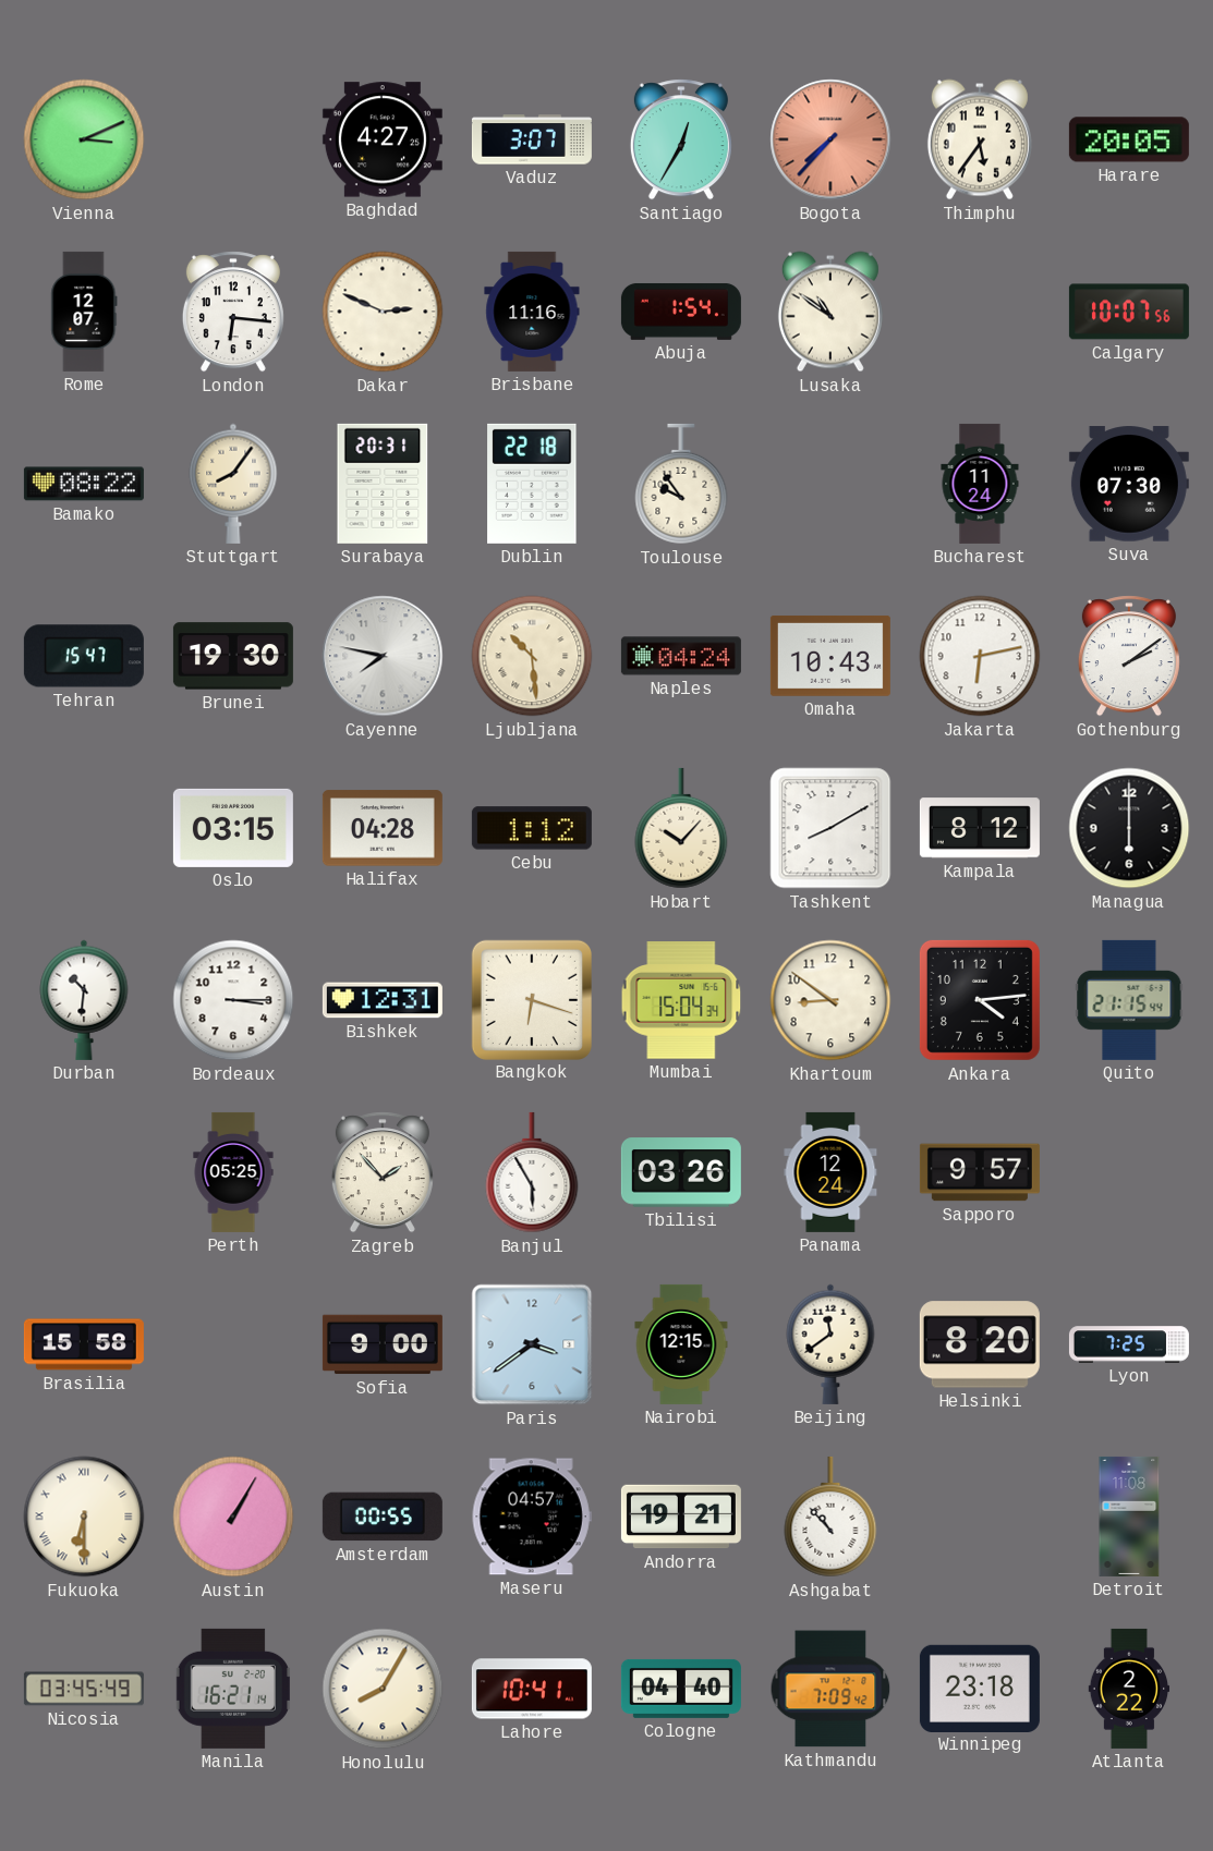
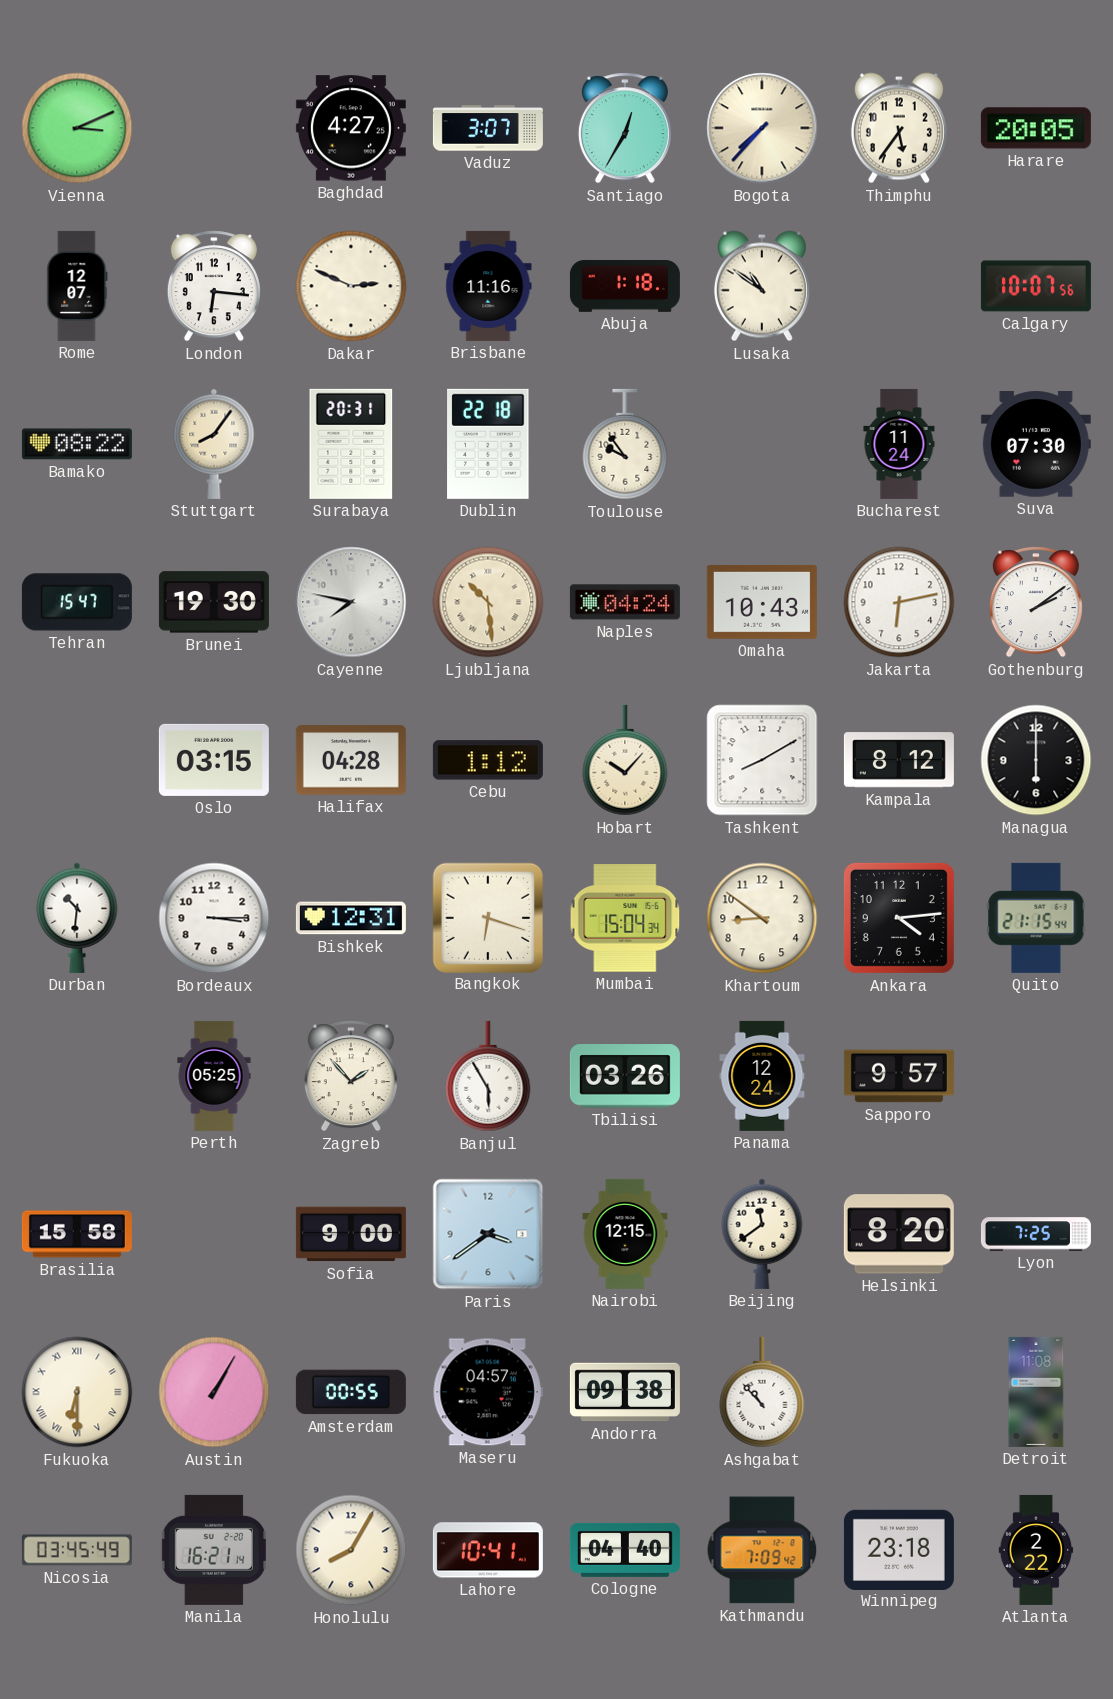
Bogota dial: salmon -> cream (762, 128)
Abuja: 1:54 -> 1:18 (625, 286)
Andorra: 19:21 -> 09:38 (625, 1392)
